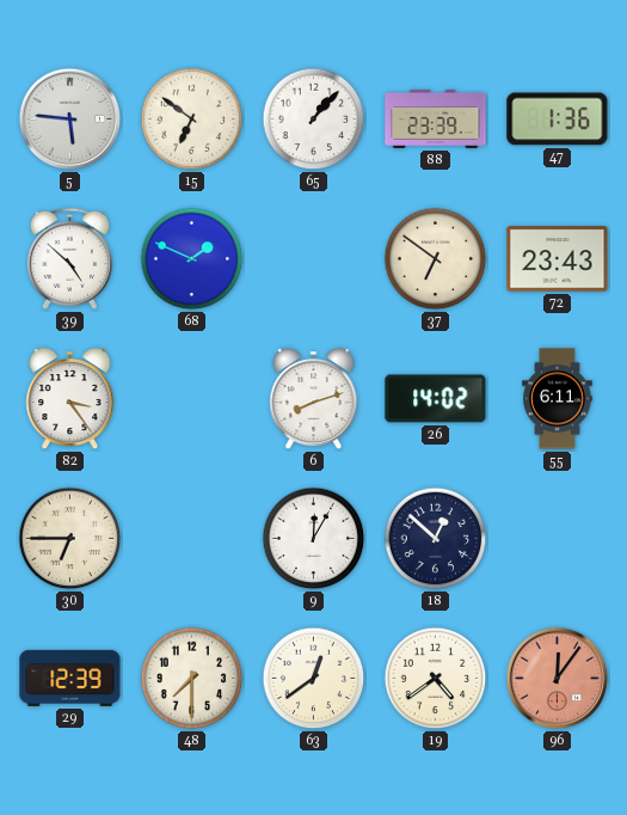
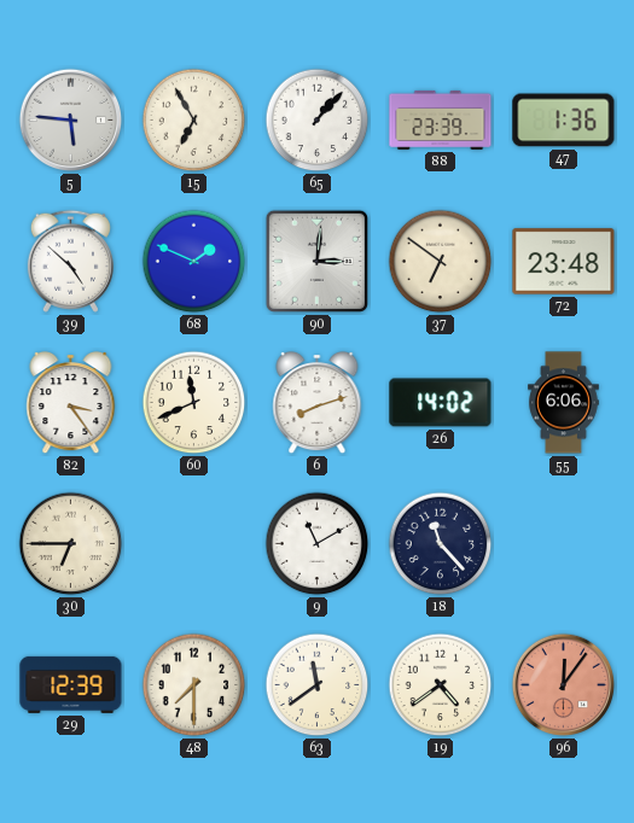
15: 6:51 -> 6:55 (194, 121)
90: none -> 3:01 (316, 261)
72: 23:43 -> 23:48 (564, 262)
60: none -> 11:41 (194, 403)
55: 6:11 -> 6:06 (564, 403)
9: 12:05 -> 11:10 (318, 544)
18: 12:52 -> 11:23 (441, 544)
63: 12:39 -> 11:39 (318, 685)
